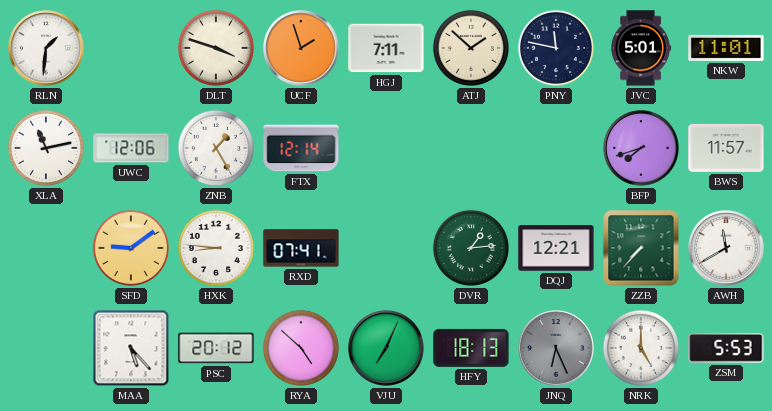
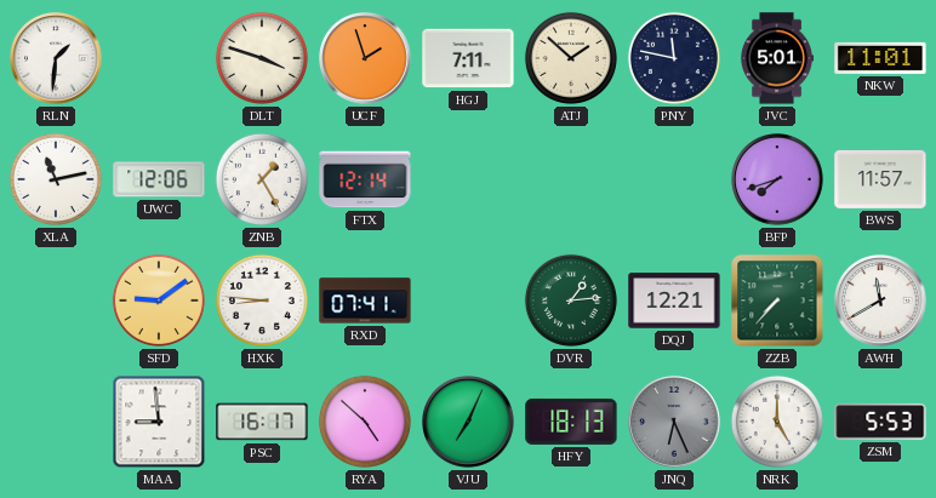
MAA: 5:23 -> 8:59 (159, 422)
PSC: 20:12 -> 16:17 (262, 422)
